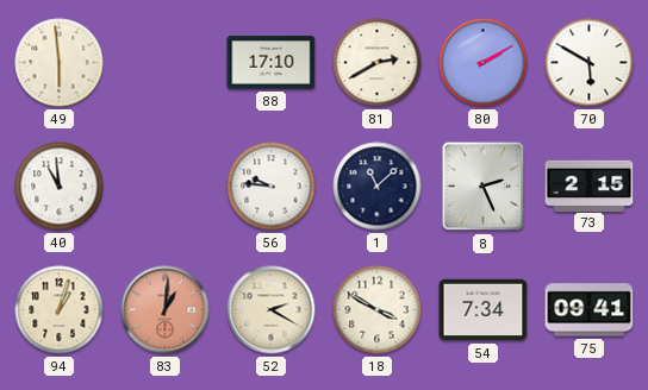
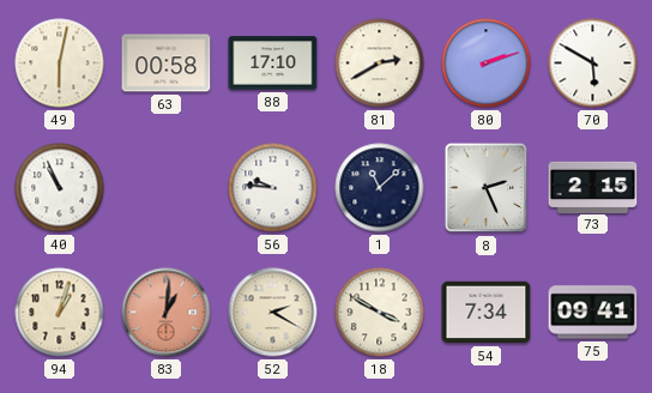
49: 5:59 -> 6:02 (60, 64)
63: none -> 00:58 (167, 64)
80: 2:10 -> 2:12 (487, 64)
40: 10:59 -> 10:56 (60, 188)
